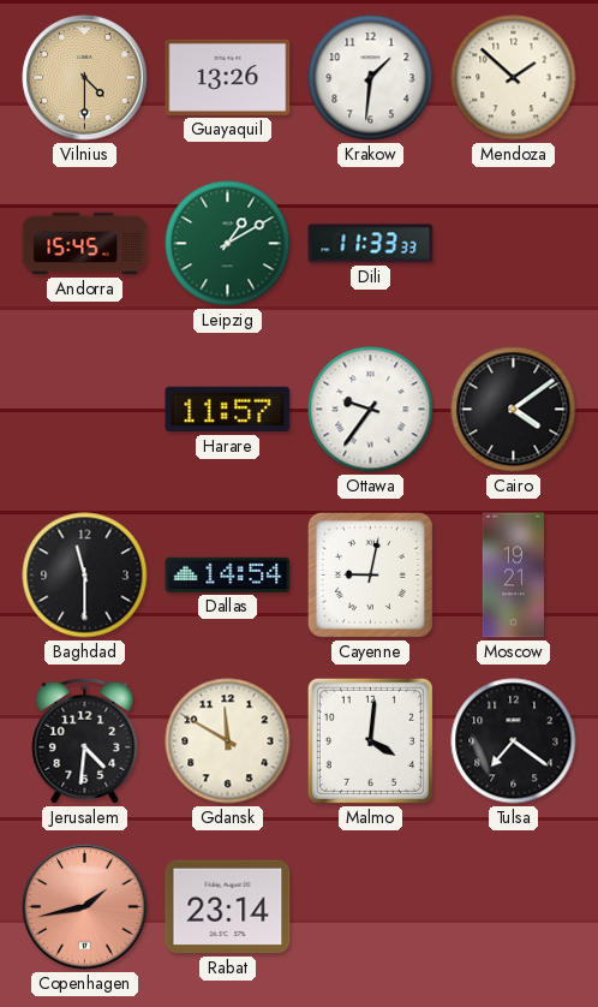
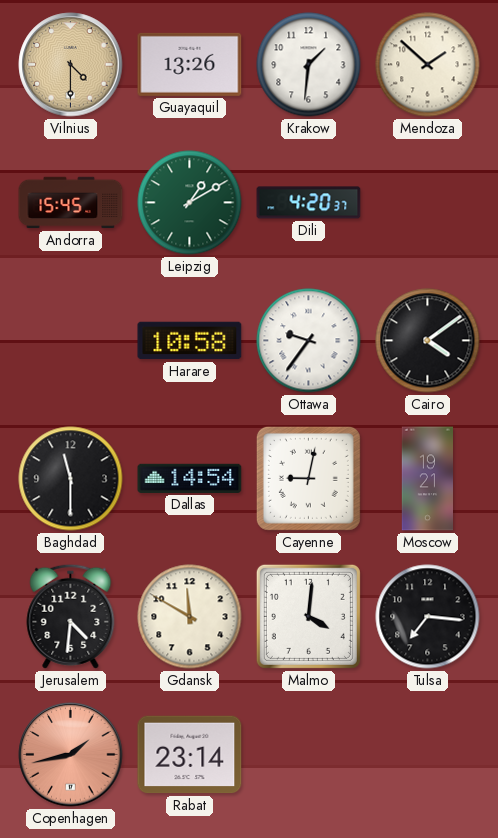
Dili: 11:33 -> 4:20 (309, 203)
Harare: 11:57 -> 10:58 (190, 341)
Tulsa: 7:21 -> 7:16 (428, 617)
